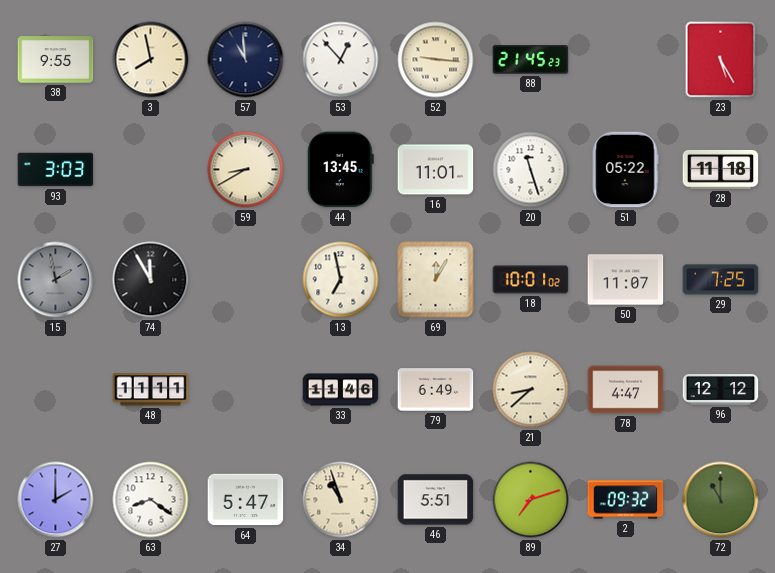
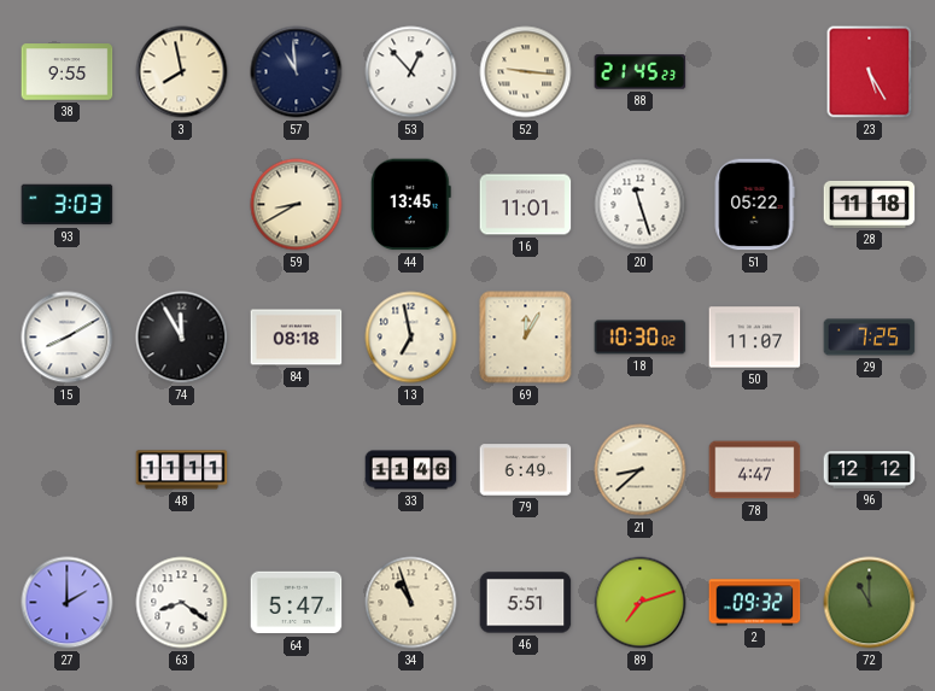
15: 1:58 -> 8:10 (68, 338)
15 dial: grey -> white (68, 338)
84: none -> 08:18 (297, 338)
18: 10:01 -> 10:30 (641, 338)
